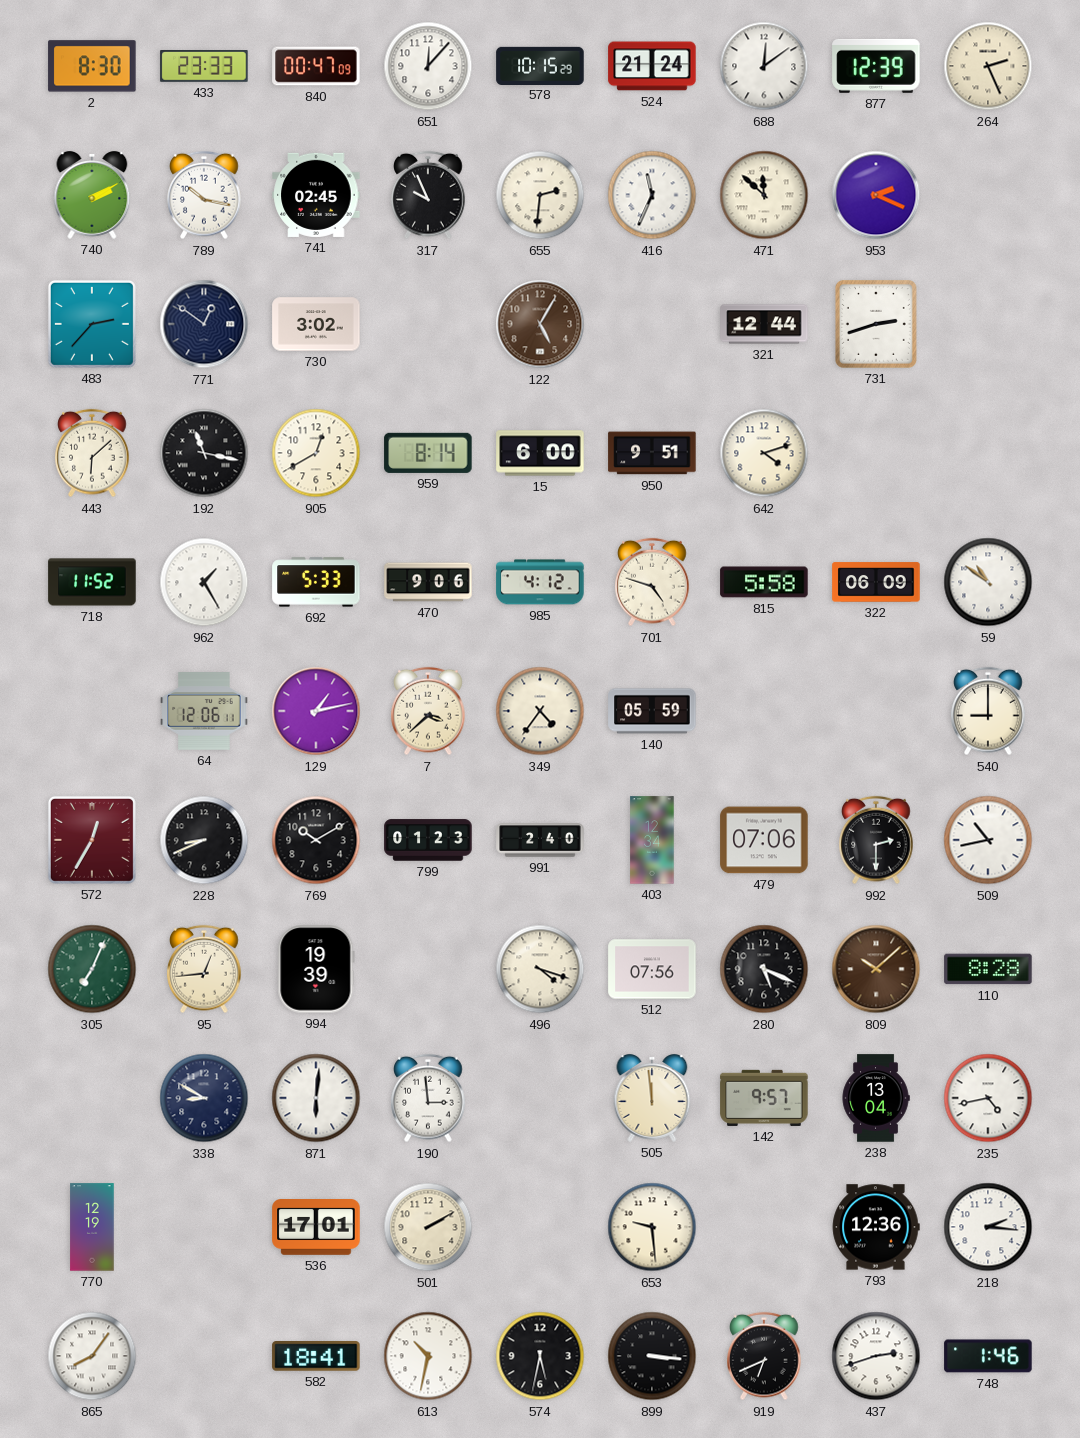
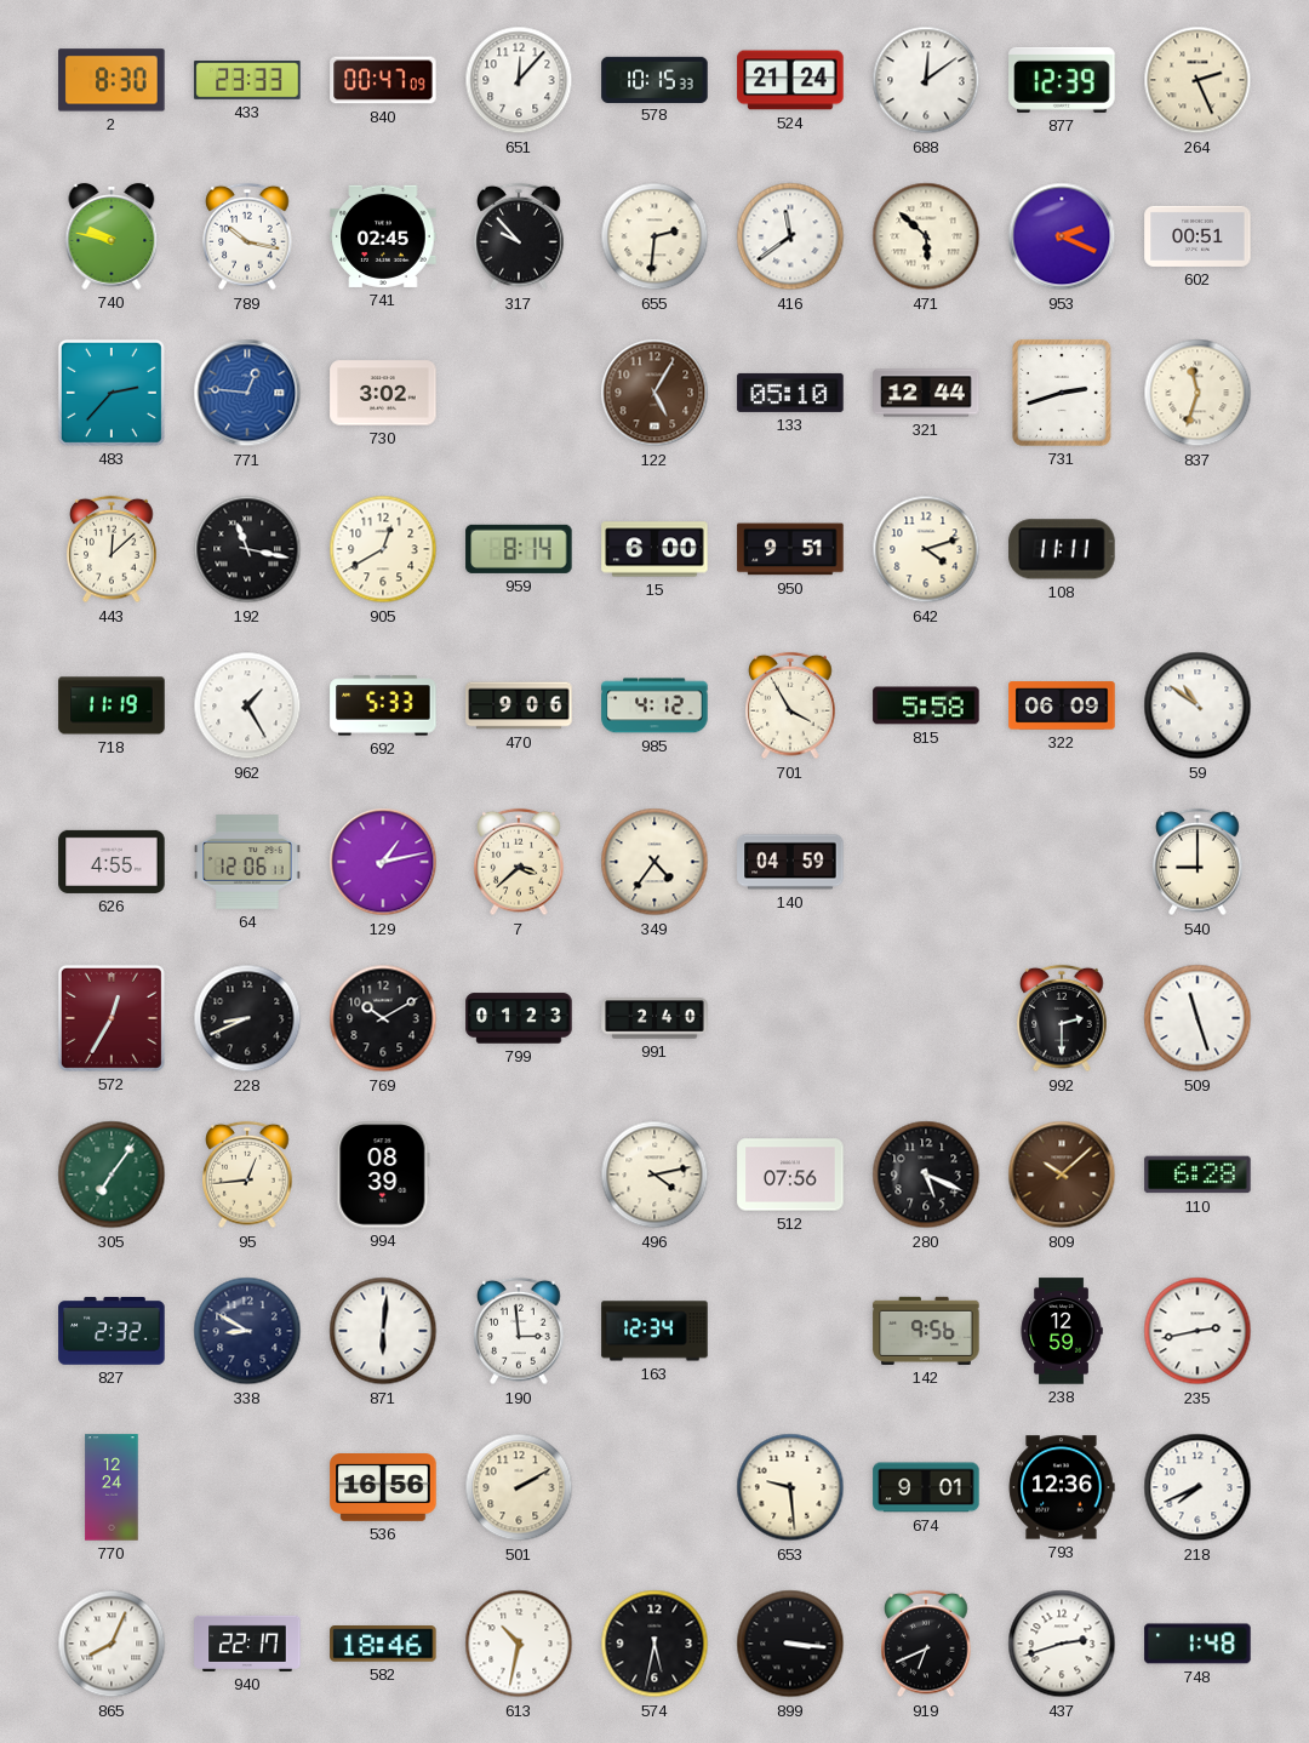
578: 10:15:29 -> 10:15:33 (654, 79)
740: 2:10 -> 9:47 (112, 236)
317: 9:56 -> 9:53 (519, 236)
416: 11:34 -> 11:39 (790, 236)
471: 11:52 -> 5:52 (926, 236)
602: none -> 00:51 (1197, 236)
771: 12:51 -> 12:46 (247, 393)
771 dial: navy -> blue (247, 393)
133: none -> 05:10 (790, 393)
837: none -> 11:33 (1197, 393)
443: 6:08 -> 12:08 (112, 549)
108: none -> 11:11 (1062, 549)
718: 11:52 -> 11:19 (112, 705)
701: 4:48 -> 3:55 (790, 705)
626: none -> 4:55 (112, 862)
140: 05:59 -> 04:59 (790, 862)
403: 12:34 -> none (652, 840)
479: 07:06 -> none (764, 840)
509: 10:43 -> 11:27 (1197, 1018)
305: 7:04 -> 7:06 (112, 1175)
994: 19:39 -> 08:39 (383, 1175)
496: 4:18 -> 4:13 (654, 1175)
110: 8:28 -> 6:28 (1197, 1175)
827: none -> 2:32 (112, 1332)
163: none -> 12:34 (654, 1331)
505: 11:59 -> none (652, 1098)
142: 9:57 -> 9:56 (926, 1331)
238: 13:04 -> 12:59 (1062, 1331)
235: 4:43 -> 2:43 (1197, 1331)
770: 12:19 -> 12:24 (112, 1487)
536: 17:01 -> 16:56 (383, 1487)
674: none -> 9:01 (926, 1487)
218: 2:16 -> 7:41 (1197, 1487)
865: 8:06 -> 8:04 (112, 1644)
940: none -> 22:17 (247, 1644)
582: 18:41 -> 18:46 (383, 1644)
748: 1:46 -> 1:48 (1197, 1644)
